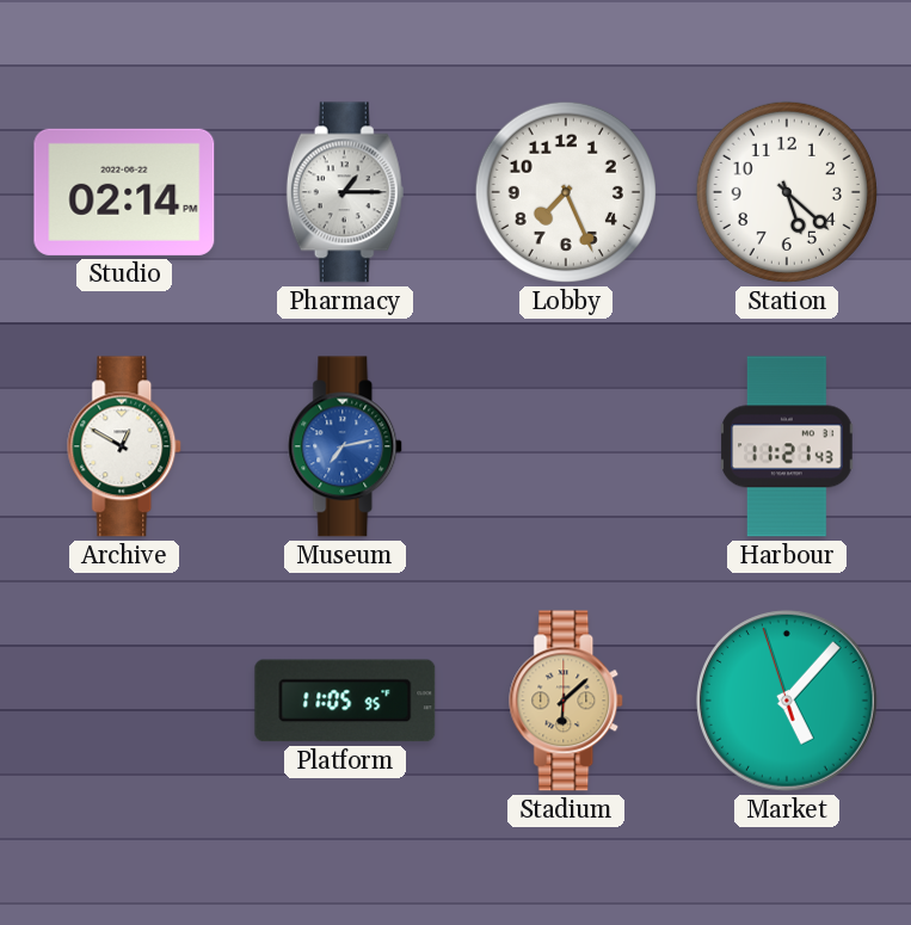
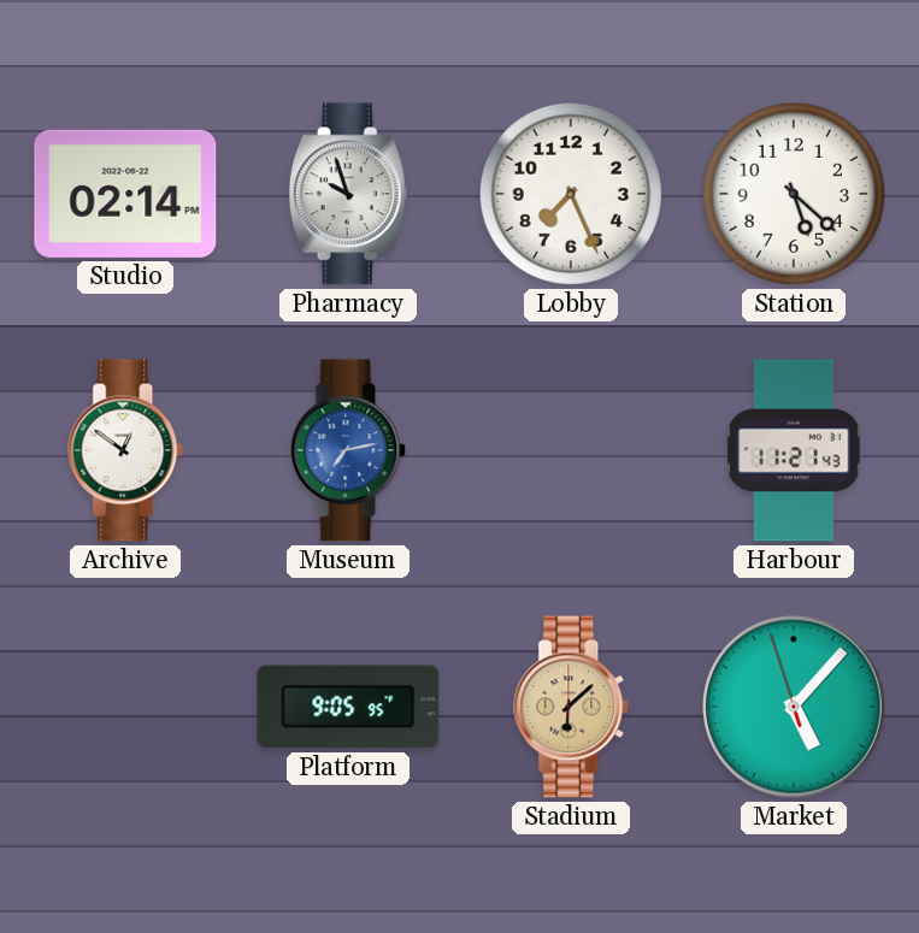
Pharmacy: 1:15 -> 9:57 (348, 194)
Archive: 12:50 -> 12:51 (126, 450)
Platform: 11:05 -> 9:05 (348, 707)
